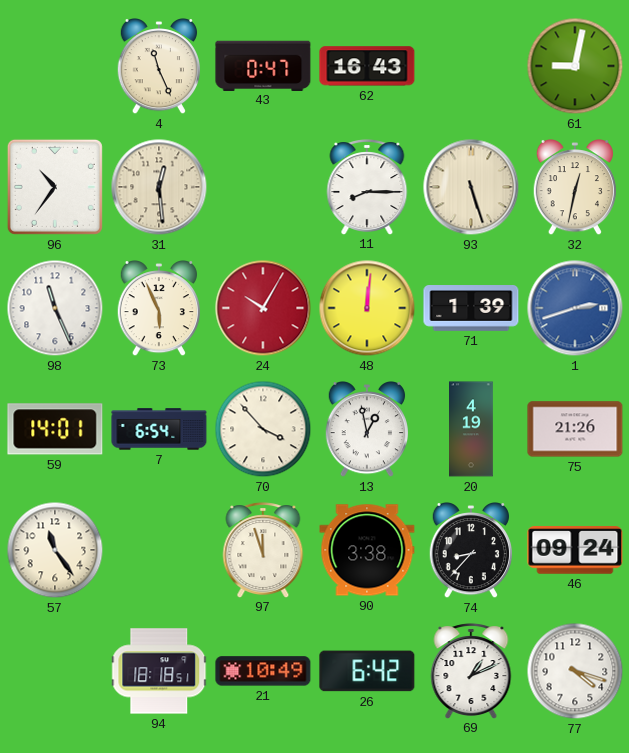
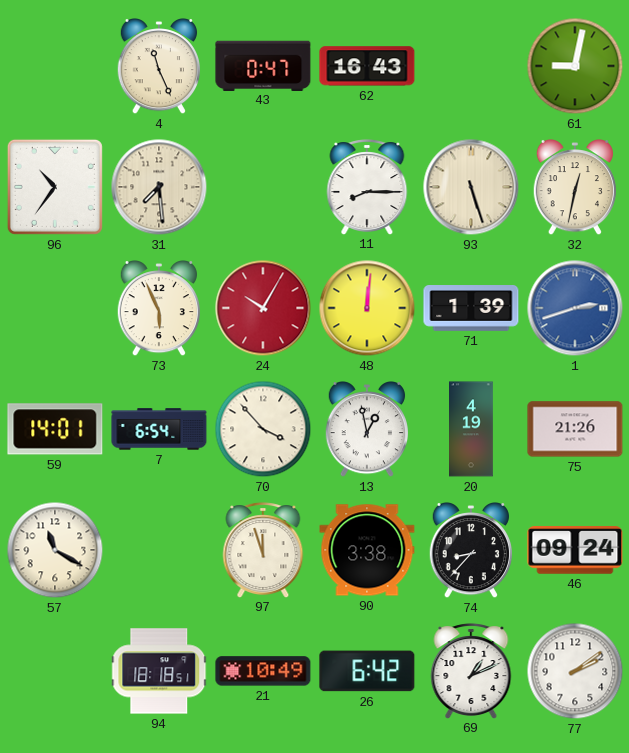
31: 12:29 -> 7:29 (159, 187)
98: 11:26 -> none (55, 308)
57: 11:24 -> 11:20 (55, 550)
77: 4:18 -> 2:09 (575, 671)
